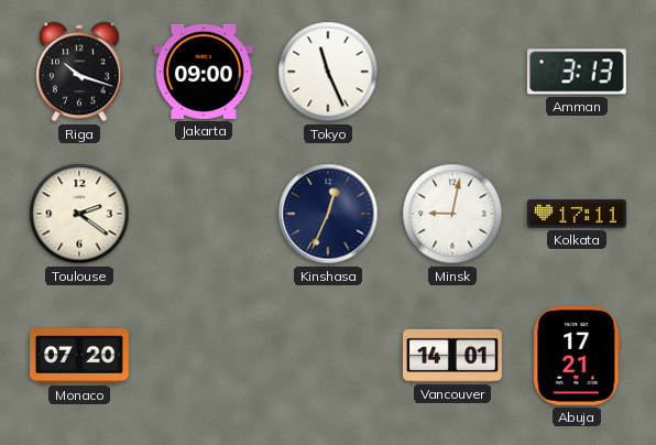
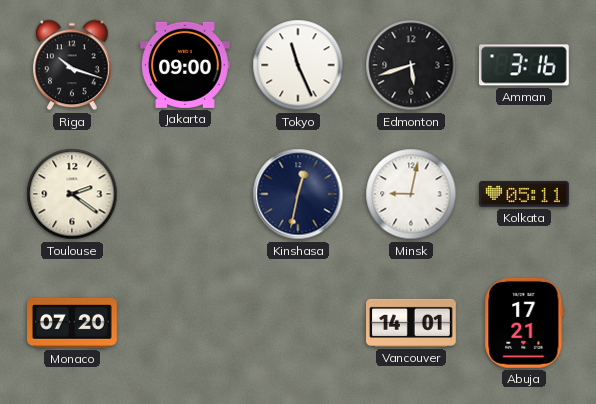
Edmonton: none -> 5:42 (411, 65)
Amman: 3:13 -> 3:16 (524, 65)
Kinshasa: 12:34 -> 12:32 (298, 194)
Kolkata: 17:11 -> 05:11 (525, 194)
